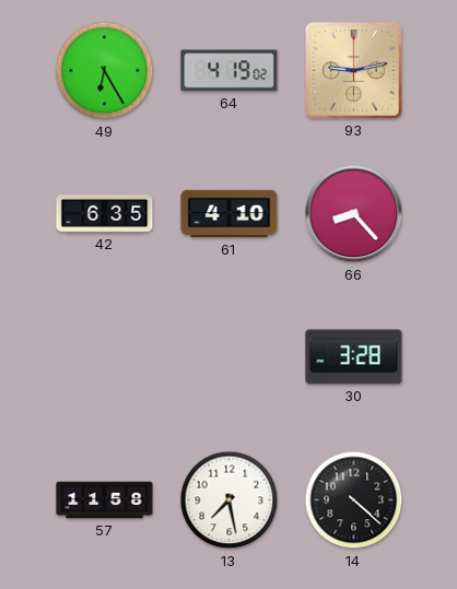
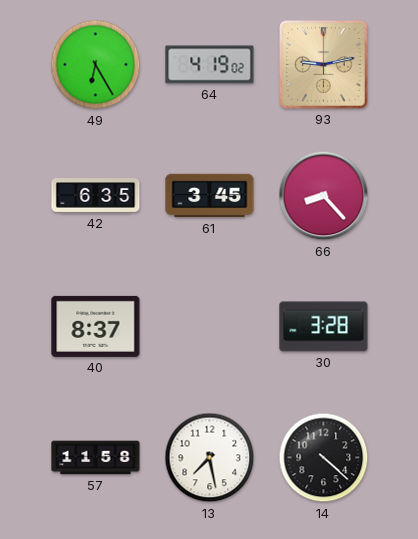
61: 4:10 -> 3:45 (210, 196)
40: none -> 8:37 (96, 326)
